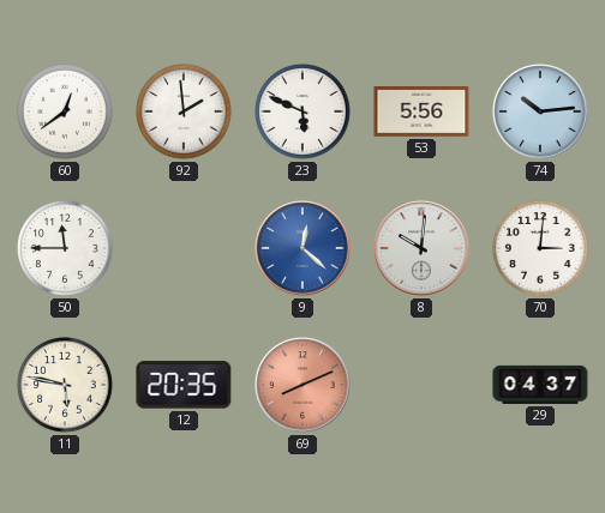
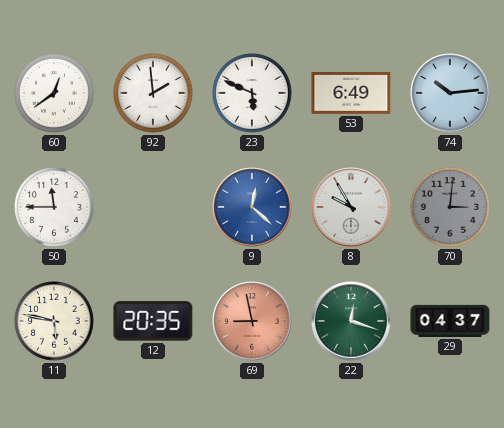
53: 5:56 -> 6:49 (351, 93)
8: 10:01 -> 9:55 (351, 207)
70 dial: white -> grey (450, 207)
69: 8:11 -> 8:58 (252, 321)
22: none -> 12:18 (351, 321)
